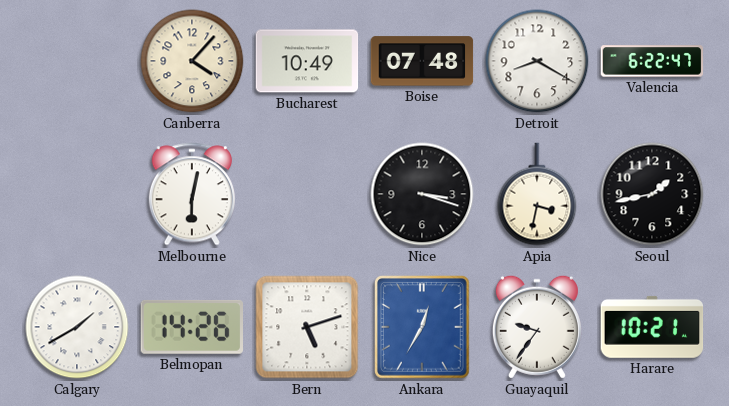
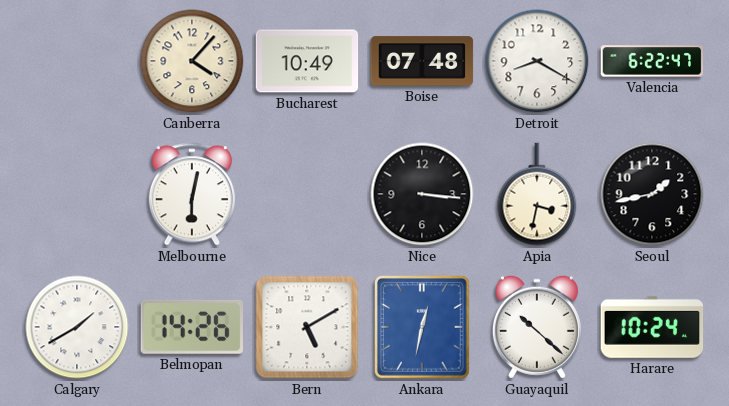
Nice: 3:18 -> 3:16 (422, 194)
Bern: 5:12 -> 5:10 (307, 327)
Ankara: 12:35 -> 12:32 (423, 328)
Guayaquil: 9:36 -> 10:22 (537, 327)
Harare: 10:21 -> 10:24 (652, 327)
